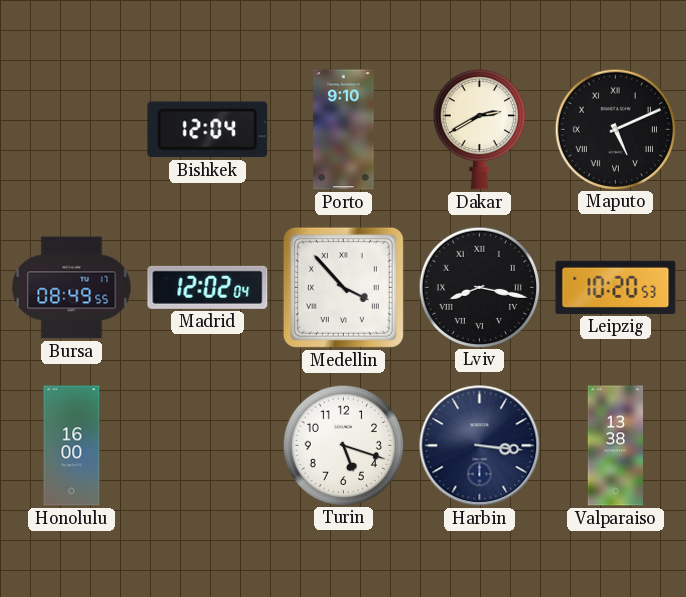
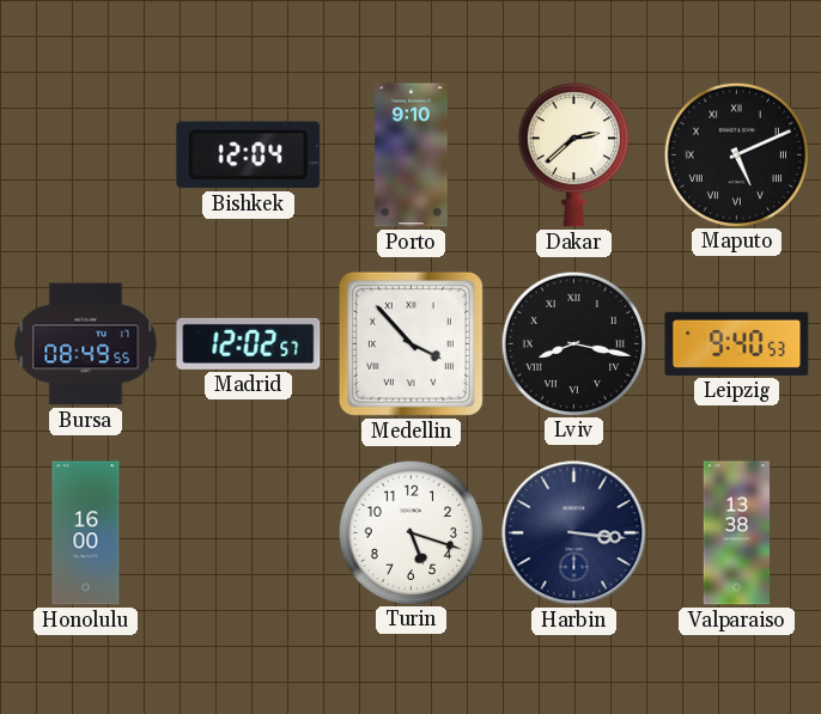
Dakar: 2:40 -> 2:38 (573, 155)
Madrid: 12:02:04 -> 12:02:57 (249, 343)
Leipzig: 10:20 -> 9:40 (737, 343)
